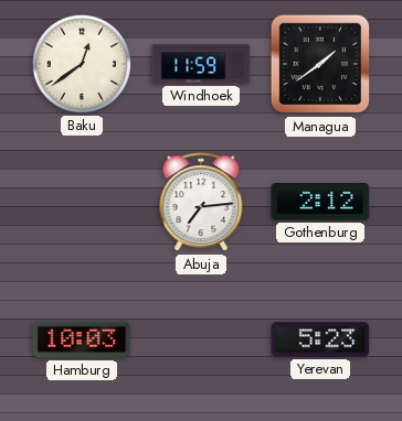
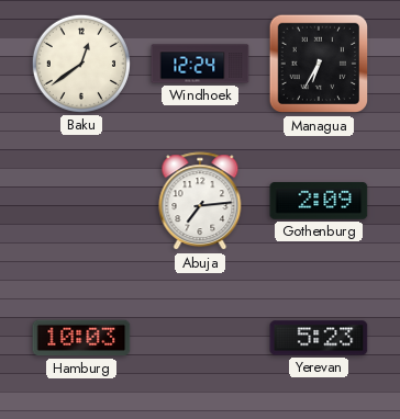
Windhoek: 11:59 -> 12:24 (200, 64)
Managua: 1:39 -> 6:35 (319, 64)
Gothenburg: 2:12 -> 2:09 (319, 201)
